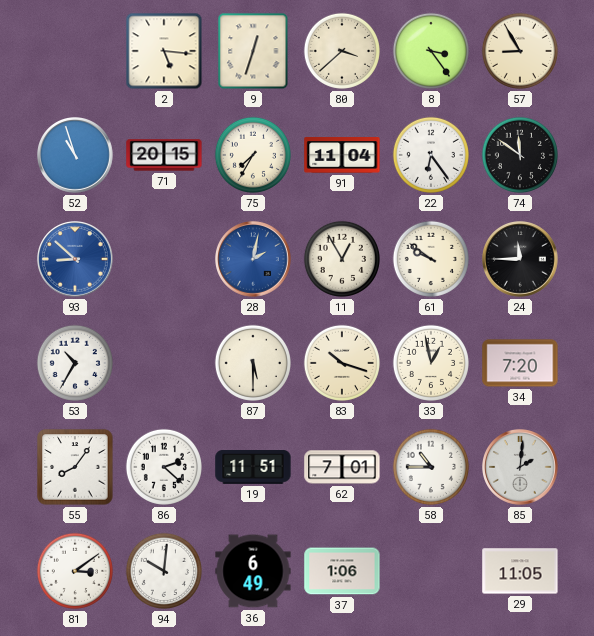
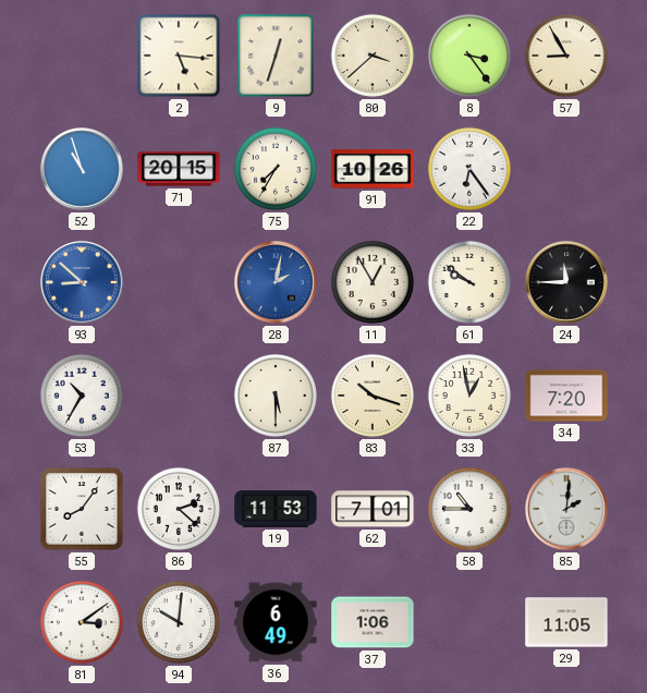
91: 11:04 -> 10:26 (373, 169)
74: 11:51 -> none (520, 155)
19: 11:51 -> 11:53 (276, 510)
